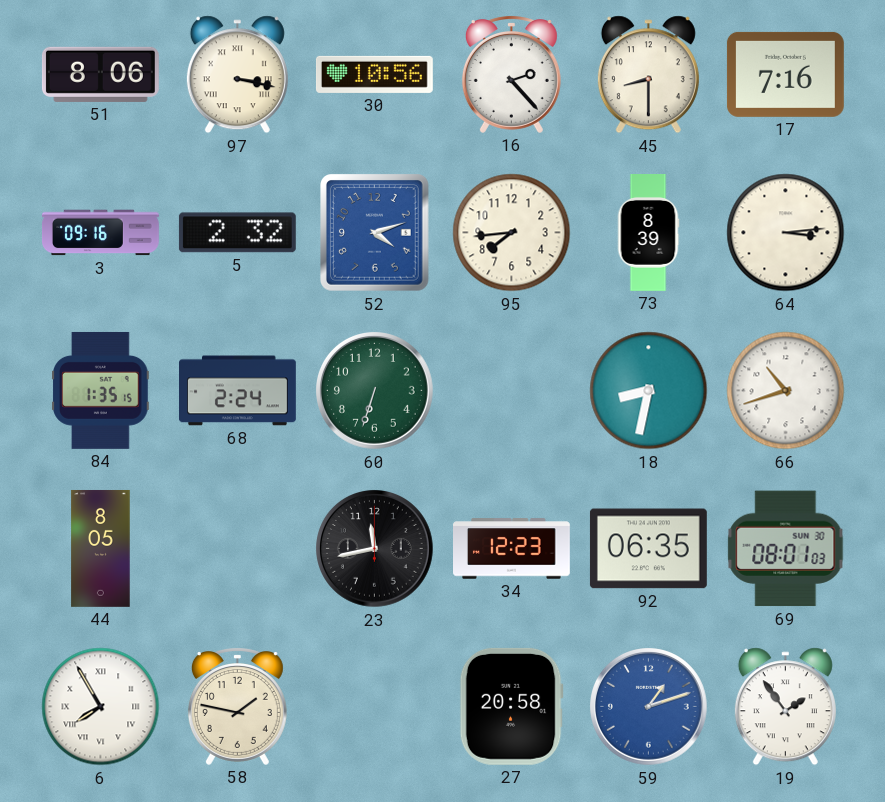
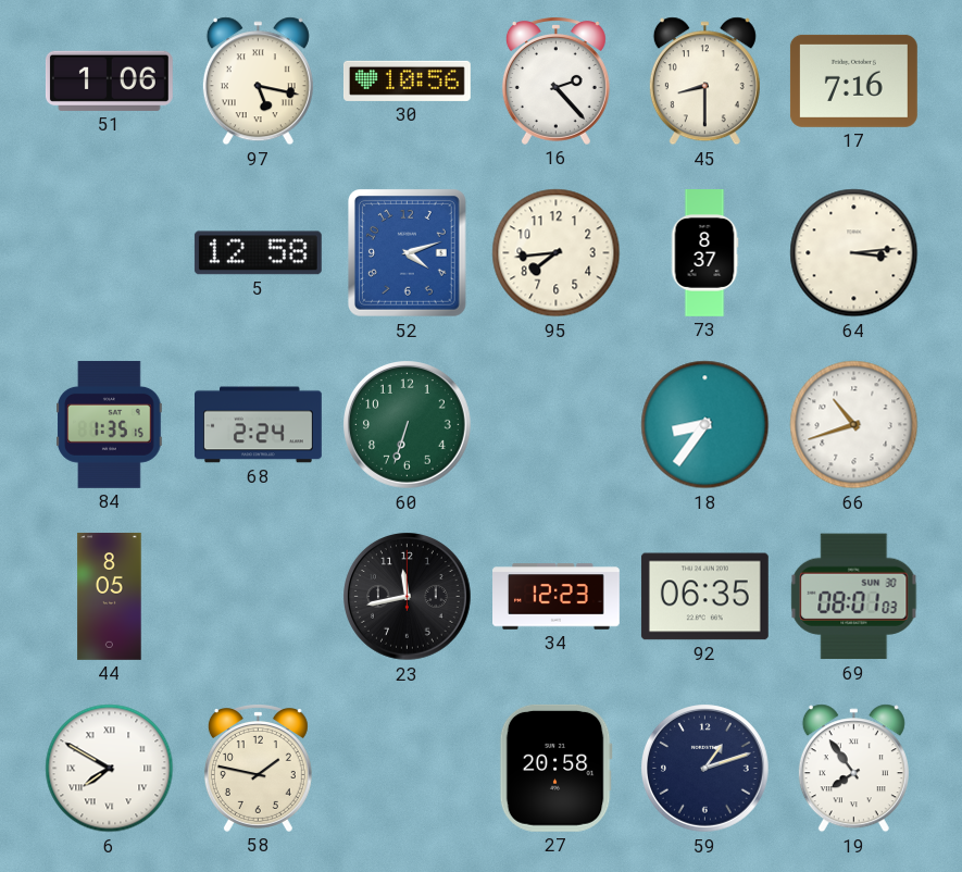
51: 8:06 -> 1:06 (109, 80)
97: 3:17 -> 5:17 (258, 82)
3: 09:16 -> none (100, 233)
5: 2:32 -> 12:58 (258, 253)
73: 8:39 -> 8:37 (704, 253)
18: 8:32 -> 8:36 (705, 425)
6: 7:55 -> 7:50 (110, 769)
59 dial: blue -> navy (705, 769)
19: 1:54 -> 7:54 (853, 769)
